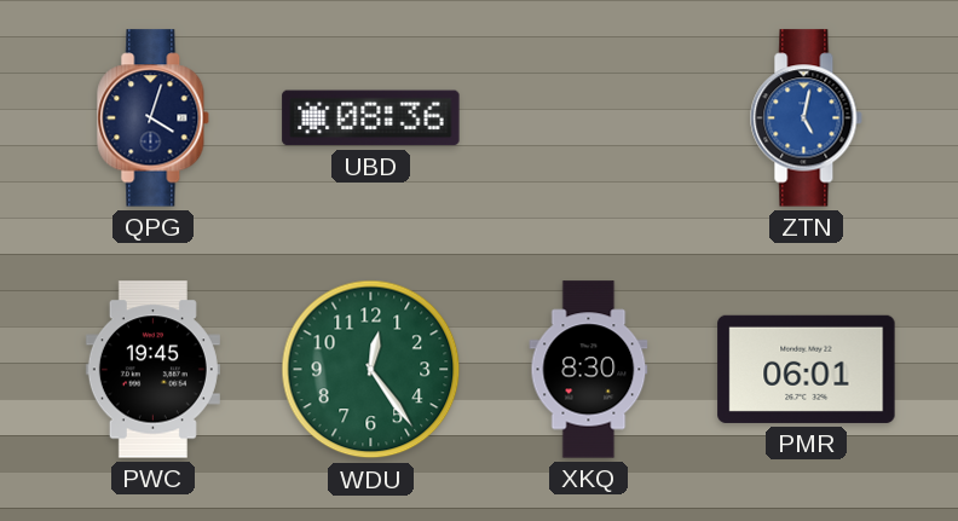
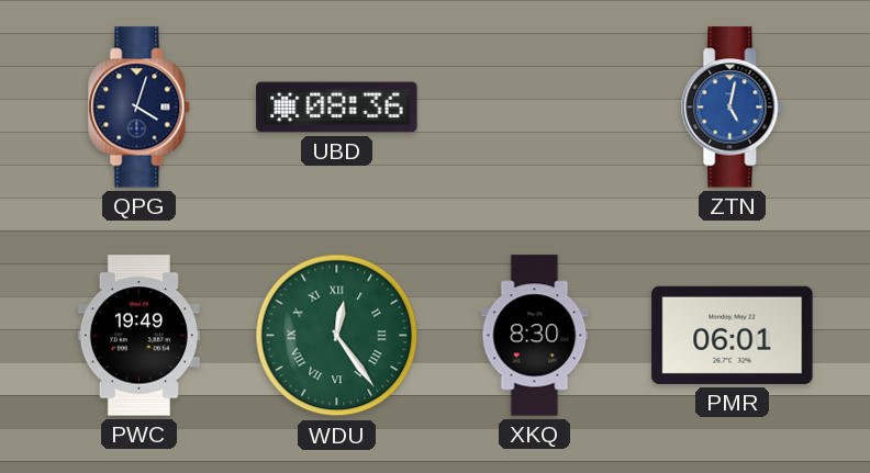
PWC: 19:45 -> 19:49 (138, 336)
WDU numerals: Arabic -> Roman (337, 336)
